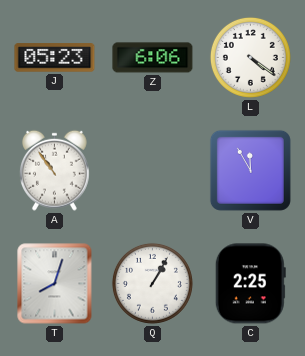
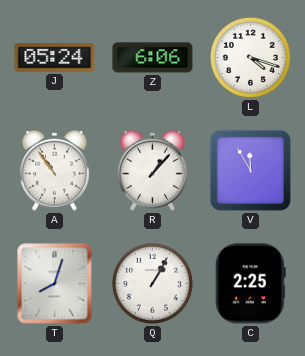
J: 05:23 -> 05:24 (55, 58)
L: 4:21 -> 4:18 (250, 57)
R: none -> 1:07 (152, 170)
